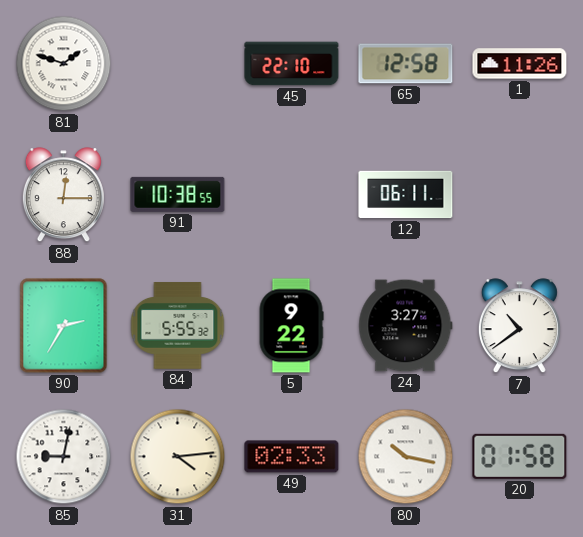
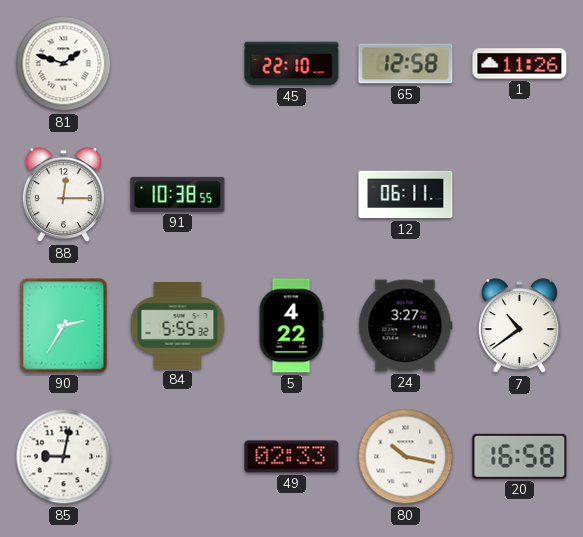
5: 9:22 -> 4:22 (291, 326)
31: 4:14 -> none (178, 457)
20: 01:58 -> 16:58 (520, 456)
